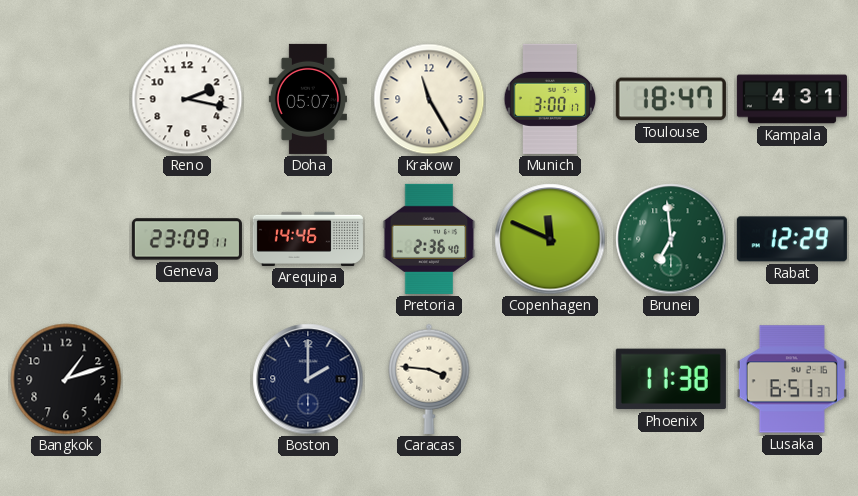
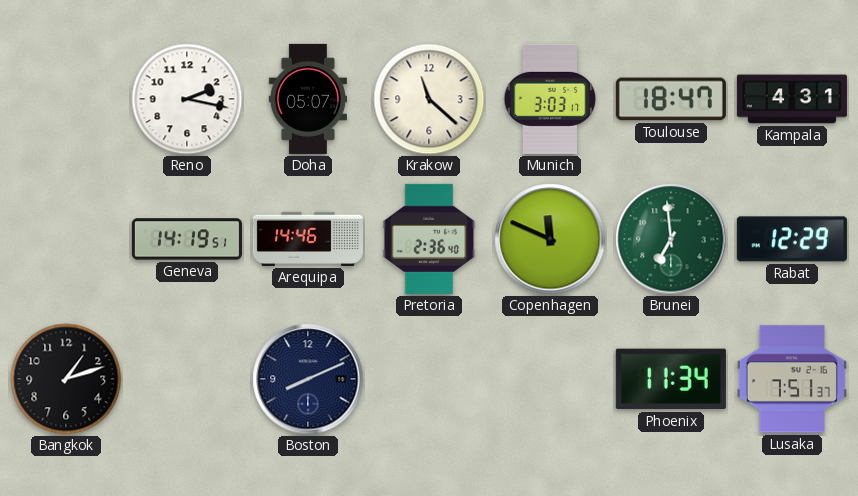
Krakow: 11:25 -> 11:22 (429, 99)
Munich: 3:00 -> 3:03 (550, 99)
Geneva: 23:09 -> 14:19 (187, 239)
Boston: 2:00 -> 8:11 (308, 379)
Caracas: 3:46 -> none (429, 379)
Phoenix: 11:38 -> 11:34 (671, 379)
Lusaka: 6:51 -> 7:51 (792, 379)
